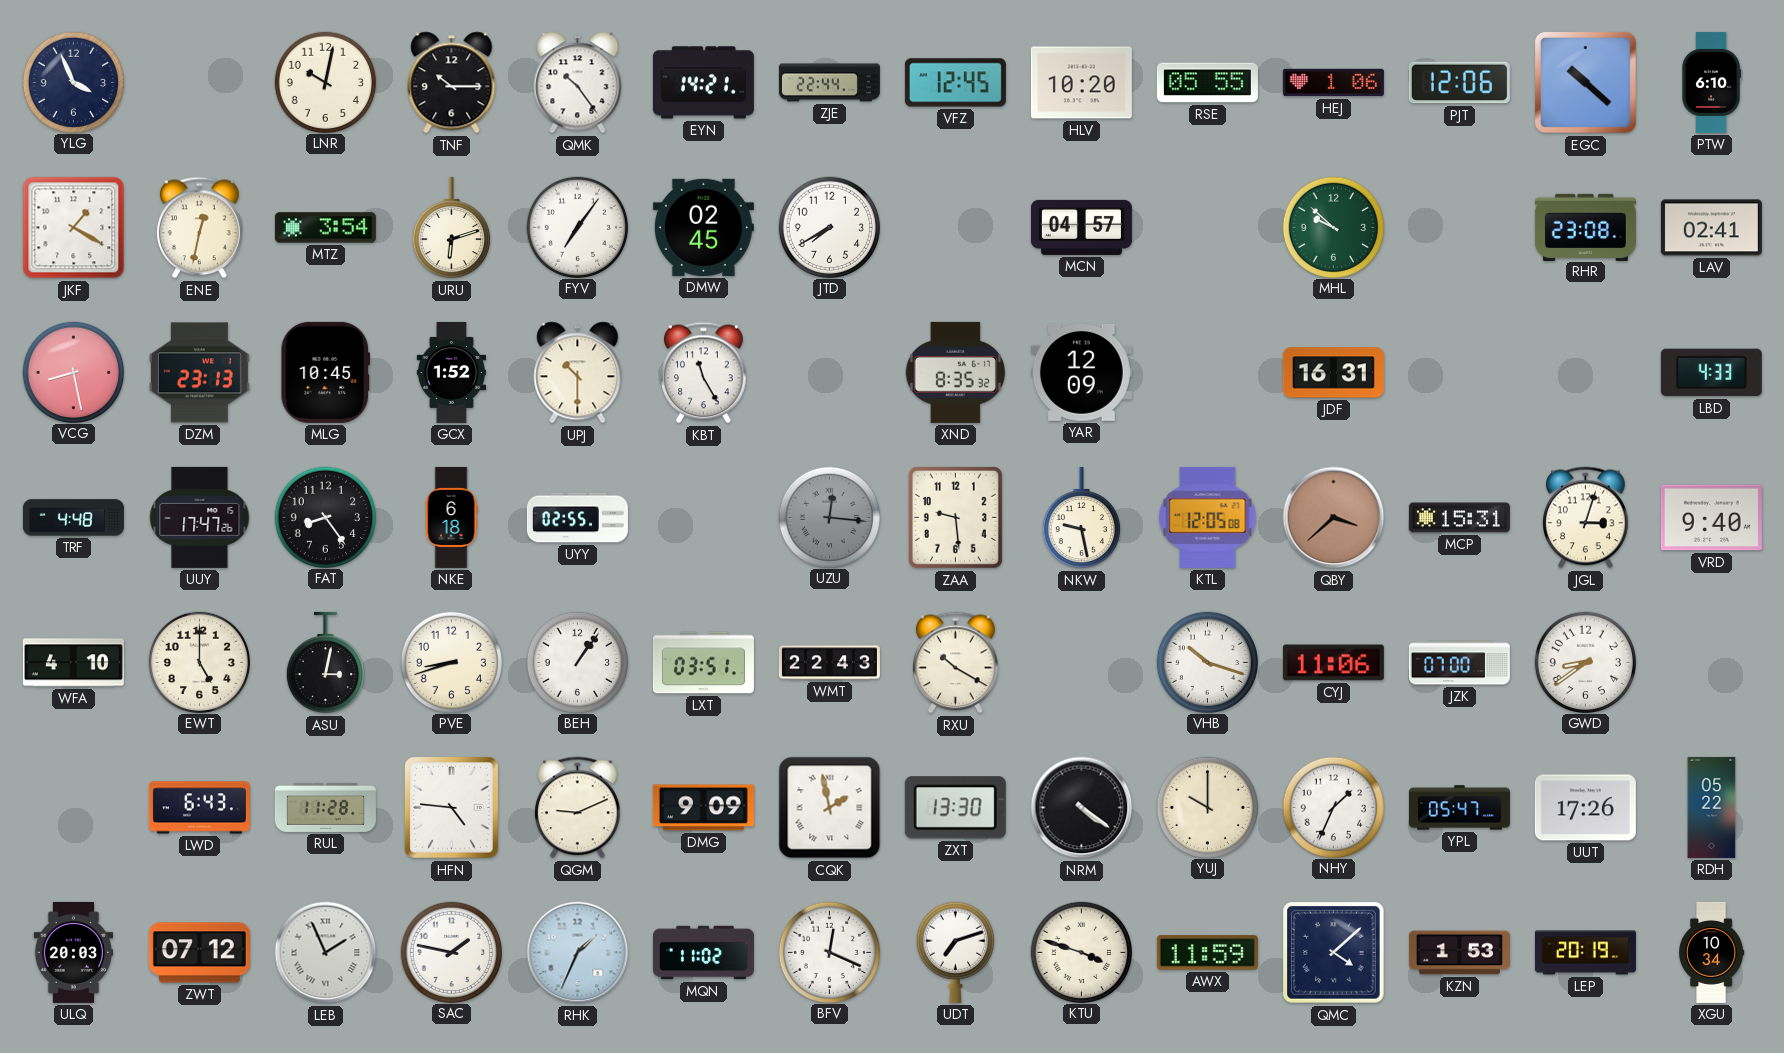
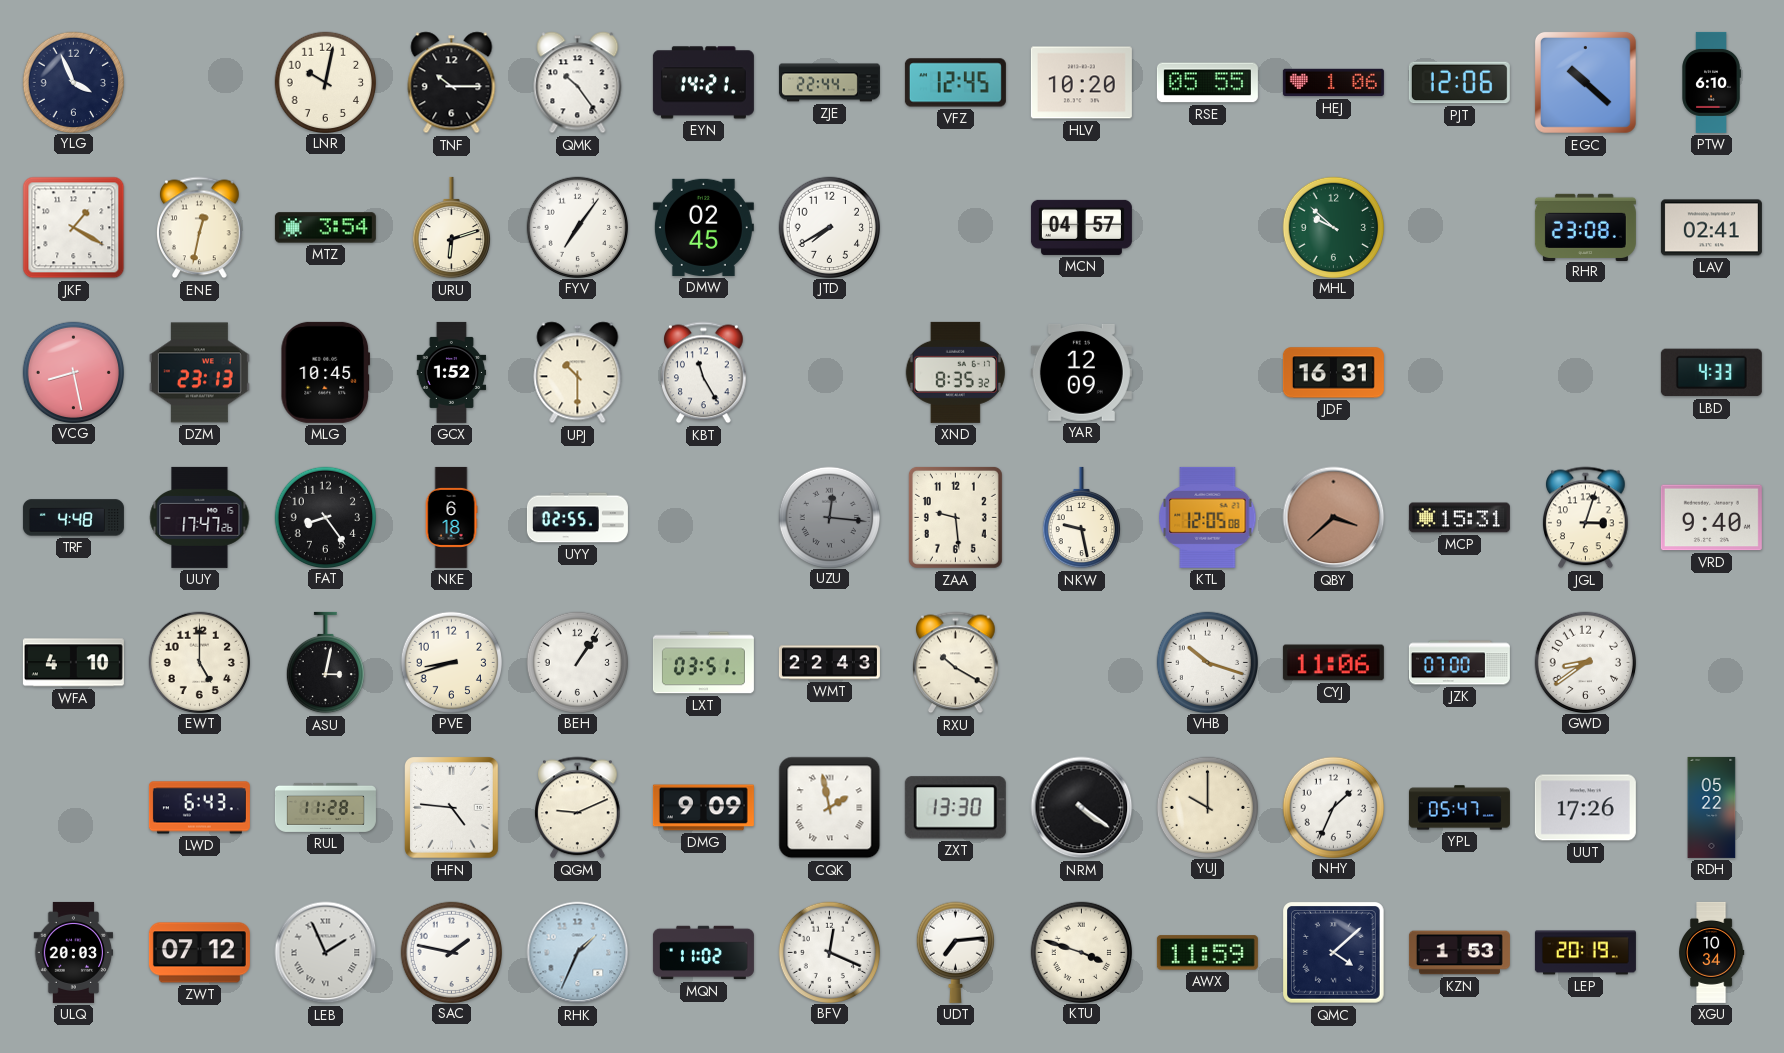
UDT: 7:12 -> 7:14 (955, 952)
